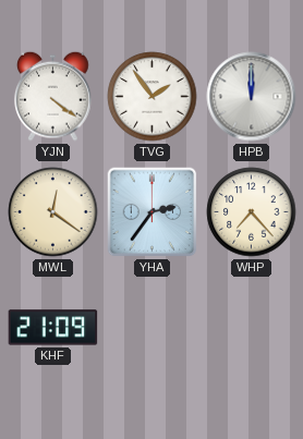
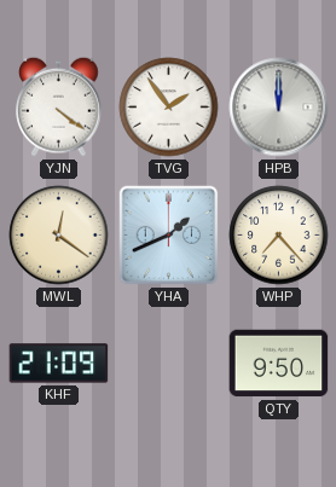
YHA: 2:36 -> 1:41 (169, 236)
QTY: none -> 9:50 (279, 364)
